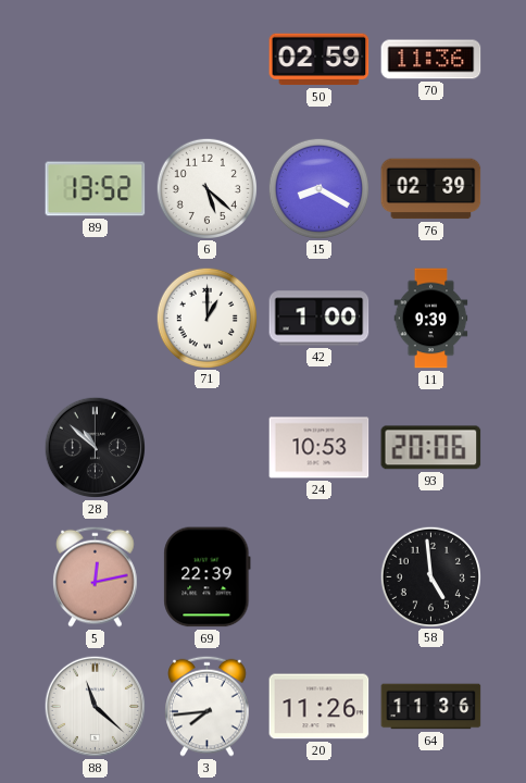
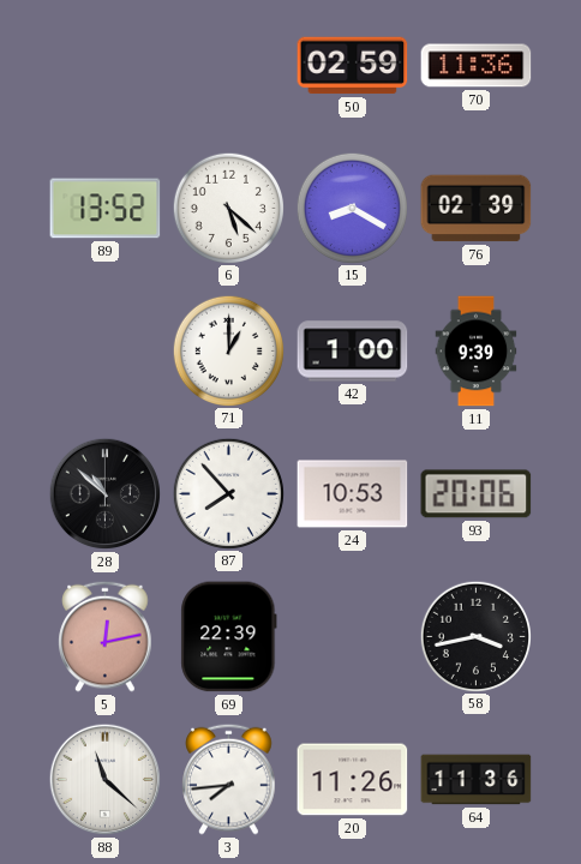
87: none -> 7:53 (228, 493)
58: 4:59 -> 3:43 (475, 636)
